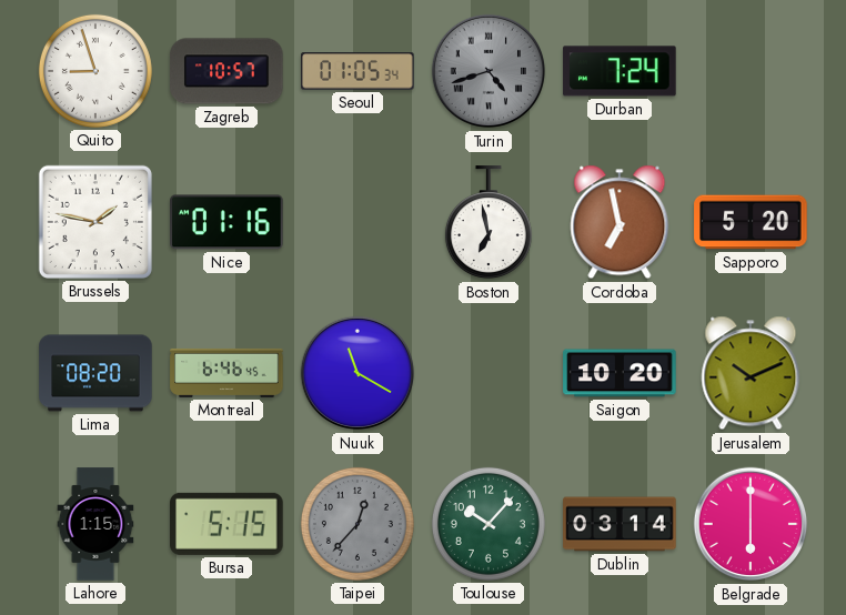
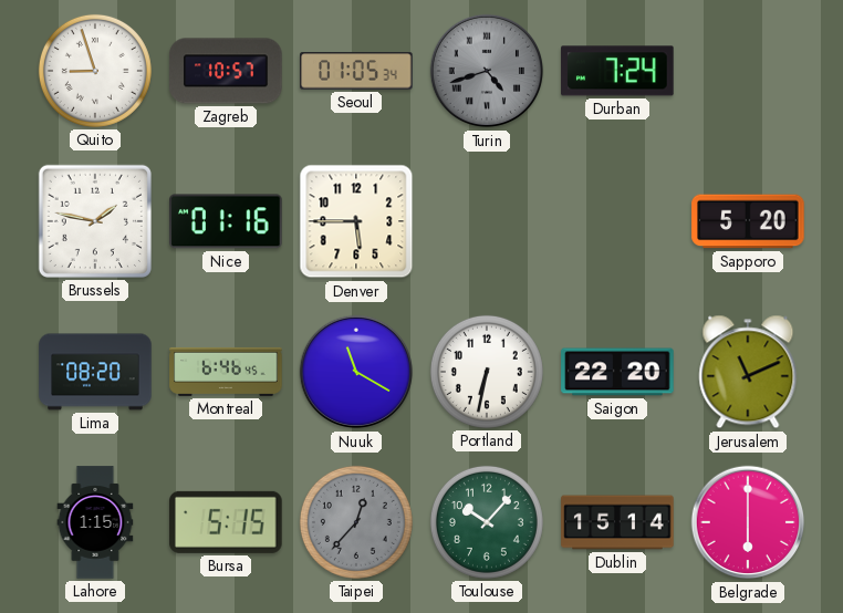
Denver: none -> 5:45 (356, 221)
Boston: 6:58 -> none (489, 223)
Cordoba: 6:58 -> none (620, 222)
Portland: none -> 6:32 (487, 372)
Saigon: 10:20 -> 22:20 (617, 372)
Jerusalem: 10:11 -> 11:11 (748, 372)
Dublin: 03:14 -> 15:14 (617, 522)
